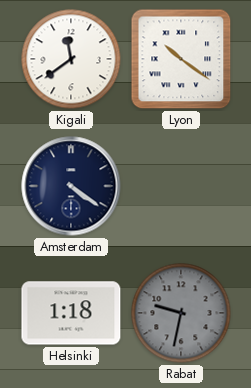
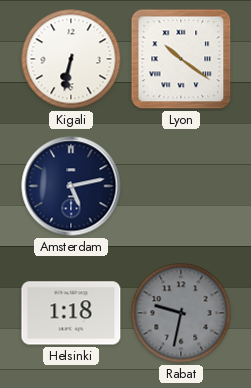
Kigali: 11:39 -> 6:32 (71, 59)
Amsterdam: 4:21 -> 5:13 (71, 186)
